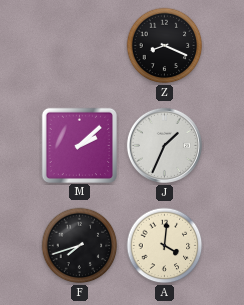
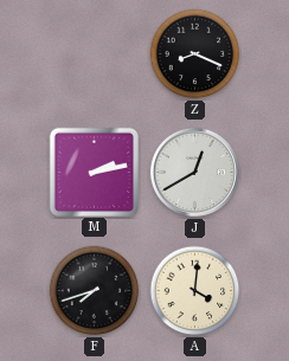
M: 2:08 -> 2:13 (94, 172)
J: 1:34 -> 12:40 (194, 172)
